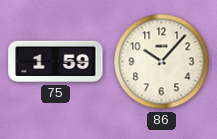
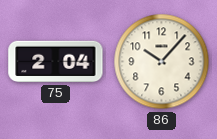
75: 1:59 -> 2:04 (56, 62)
